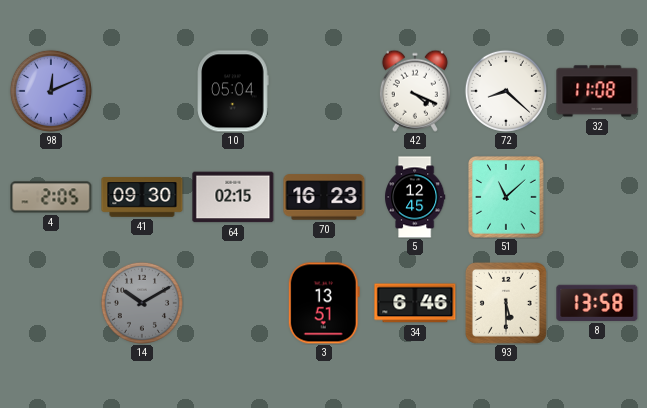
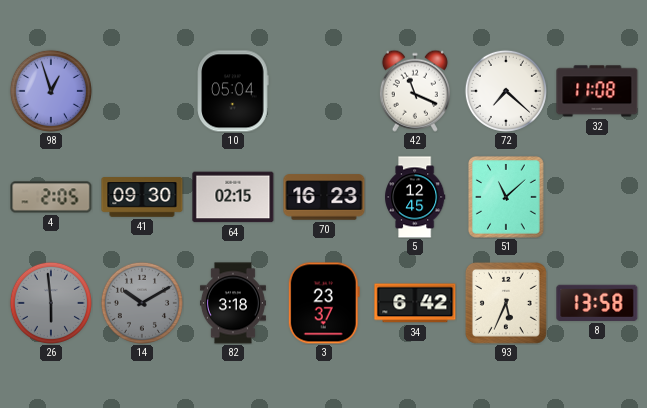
98: 12:11 -> 12:57 (51, 91)
42: 4:19 -> 11:19 (415, 91)
72: 8:22 -> 7:22 (506, 91)
26: none -> 5:59 (51, 303)
82: none -> 3:18 (233, 303)
3: 13:51 -> 23:37 (324, 303)
34: 6:46 -> 6:42 (415, 303)
93: 5:30 -> 5:34 (506, 303)
